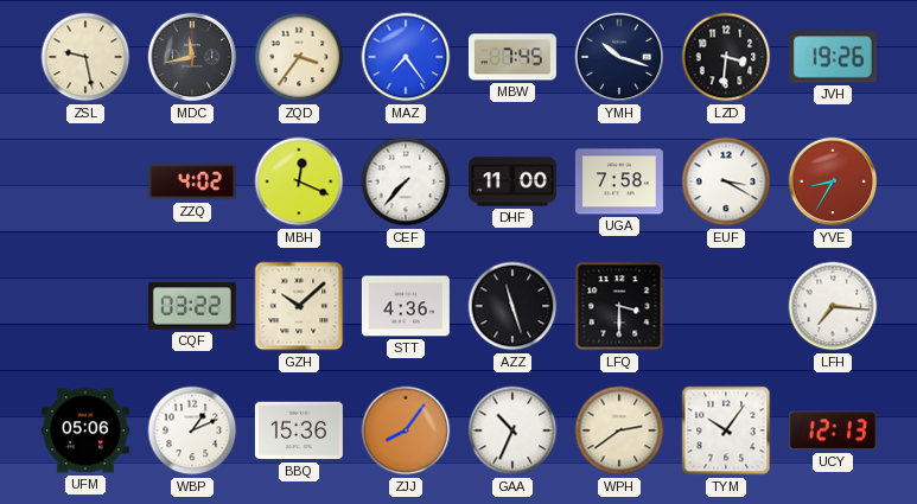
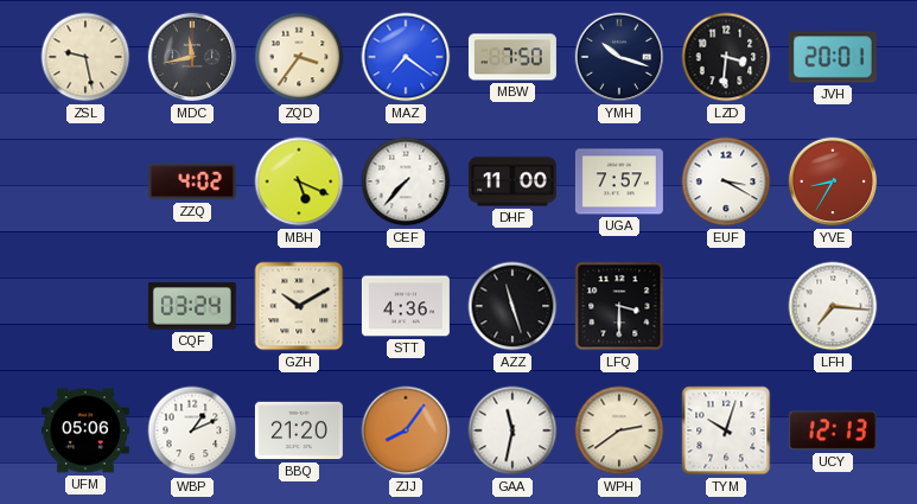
MAZ: 7:24 -> 7:21 (406, 57)
MBW: 7:45 -> 7:50 (512, 57)
JVH: 19:26 -> 20:01 (833, 57)
MBH: 12:19 -> 5:19 (299, 181)
UGA: 7:58 -> 7:57 (619, 181)
CQF: 03:22 -> 03:24 (192, 306)
GZH: 10:08 -> 10:10 (299, 306)
BBQ: 15:36 -> 21:20 (299, 430)
GAA: 10:34 -> 11:32 (512, 430)
TYM: 10:06 -> 10:03 (726, 430)
